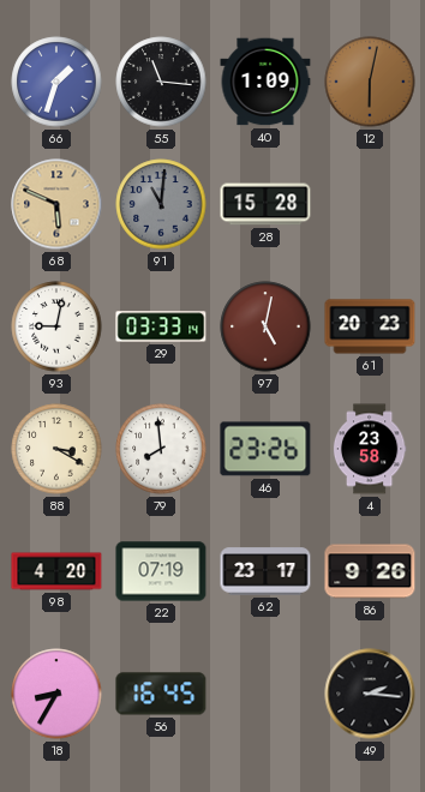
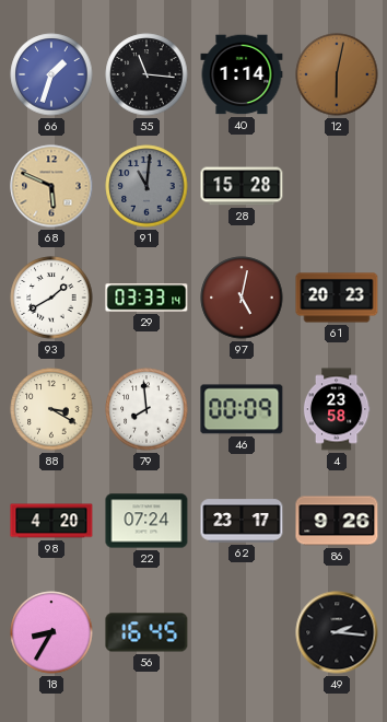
40: 1:09 -> 1:14 (242, 74)
93: 9:02 -> 1:40 (51, 298)
46: 23:26 -> 00:09 (242, 409)
22: 07:19 -> 07:24 (146, 521)
